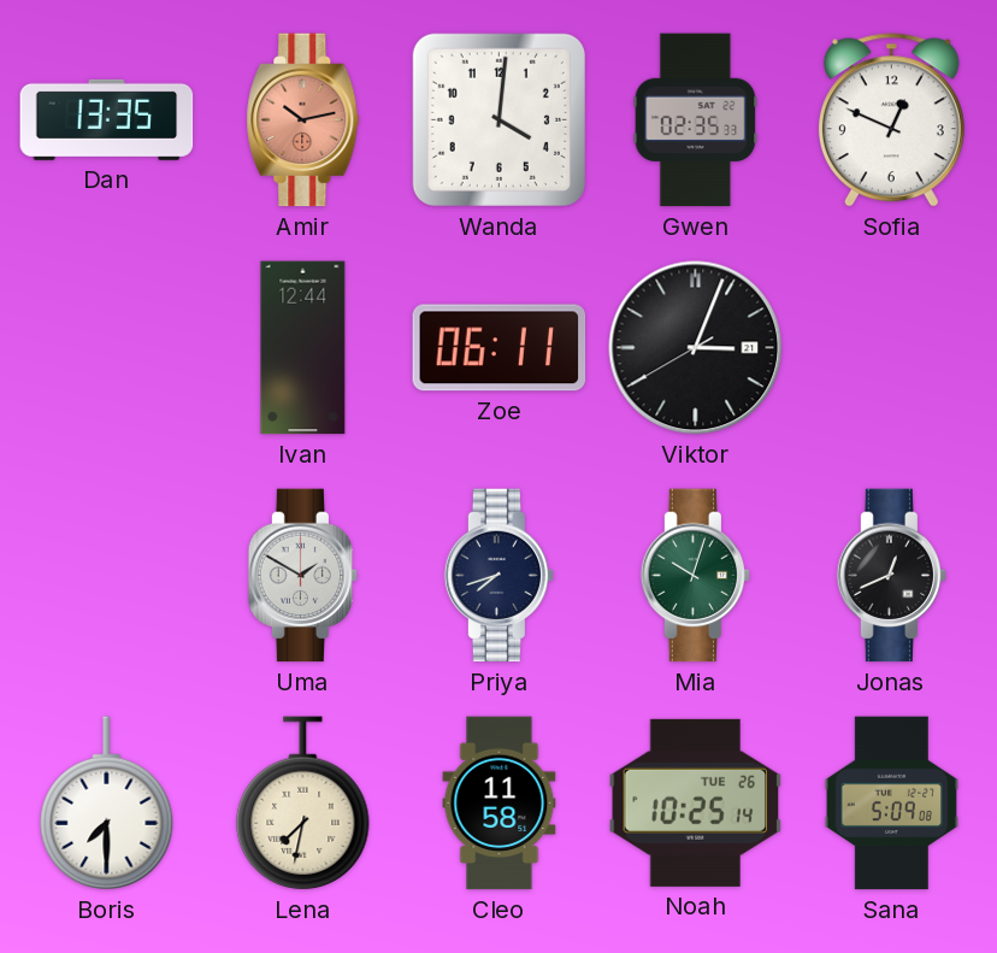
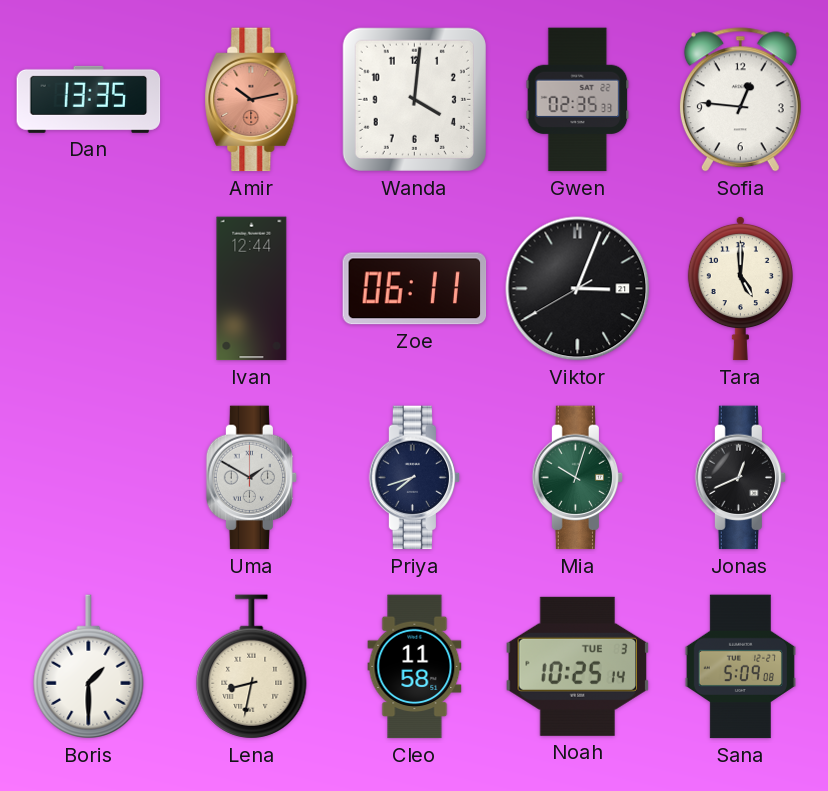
Sofia: 12:49 -> 12:46 (740, 100)
Tara: none -> 5:00 (740, 288)
Boris: 7:30 -> 1:30 (89, 667)
Lena: 7:32 -> 8:32 (252, 667)
Noah date: TUE 26 -> TUE 3 (578, 666)
